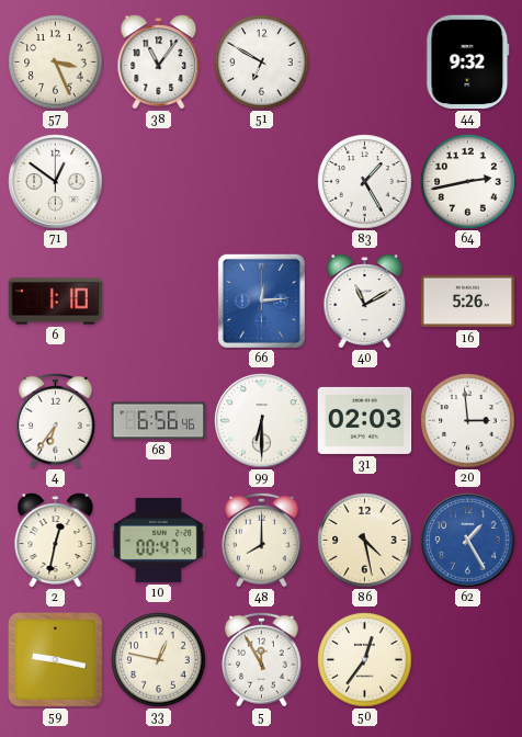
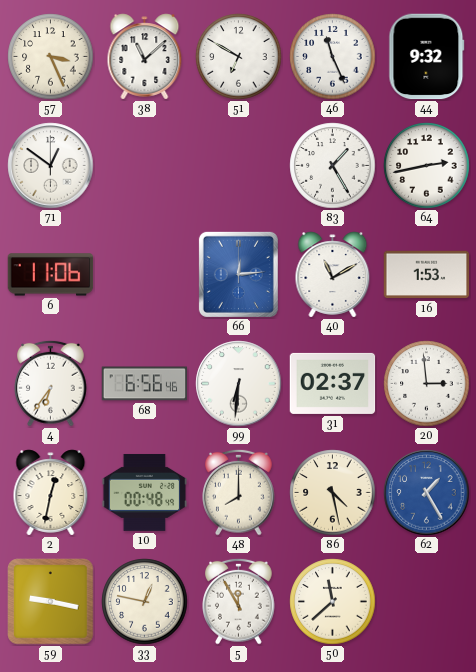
38: 11:06 -> 11:08 (145, 57)
46: none -> 11:26 (333, 57)
6: 1:10 -> 11:06 (51, 275)
16: 5:26 -> 1:53 (427, 275)
99: 6:30 -> 6:31 (239, 384)
31: 02:03 -> 02:37 (333, 383)
10: 00:47 -> 00:48 (145, 492)
50: 12:36 -> 11:38 (333, 602)
